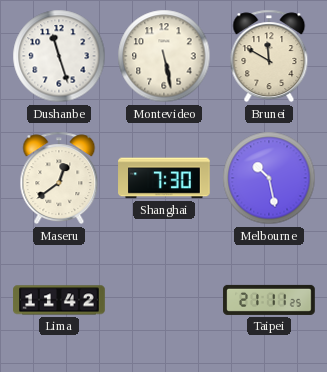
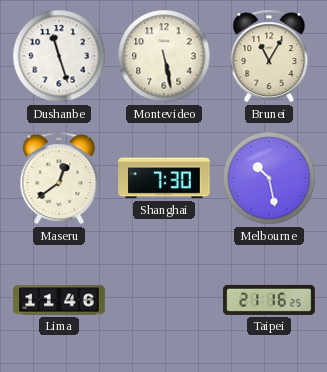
Brunei: 11:50 -> 11:05 (269, 56)
Lima: 11:42 -> 11:46 (59, 300)
Taipei: 21:11 -> 21:16 (269, 300)
